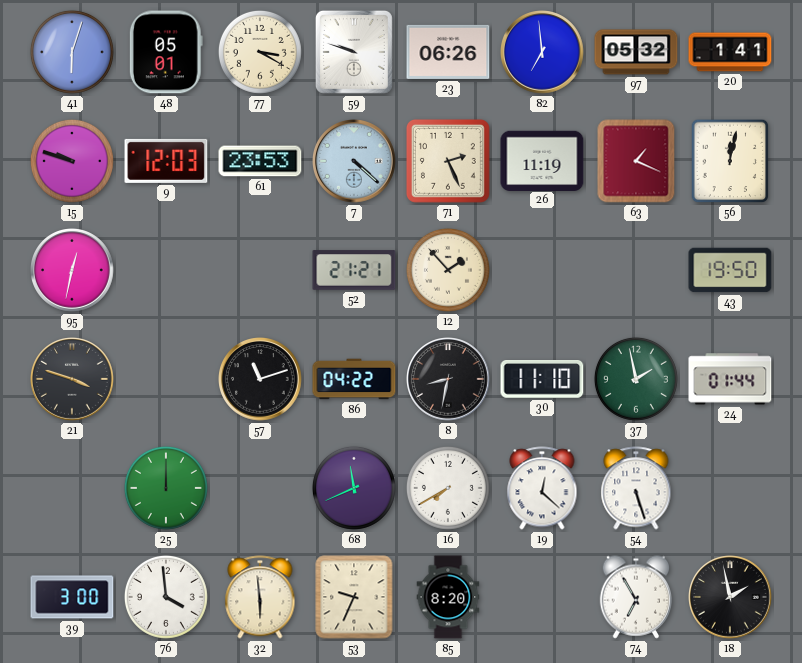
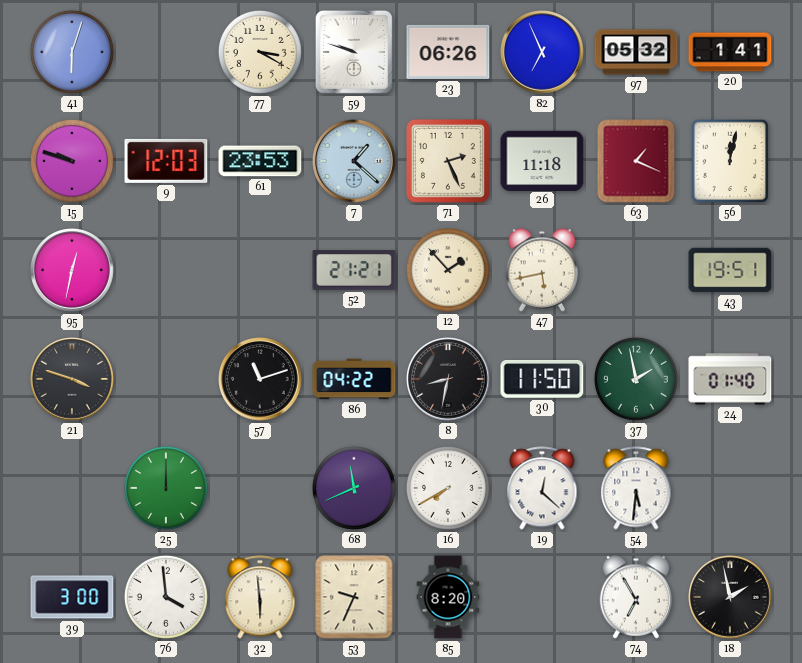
48: 05:01 -> none (166, 52)
82: 6:59 -> 6:56 (543, 53)
7: 4:22 -> 1:22 (355, 162)
26: 11:19 -> 11:18 (542, 160)
47: none -> 5:43 (542, 270)
43: 19:50 -> 19:51 (730, 270)
30: 11:10 -> 11:50 (542, 380)
24: 01:44 -> 01:40 (730, 379)
54: 5:27 -> 5:31 (636, 488)
